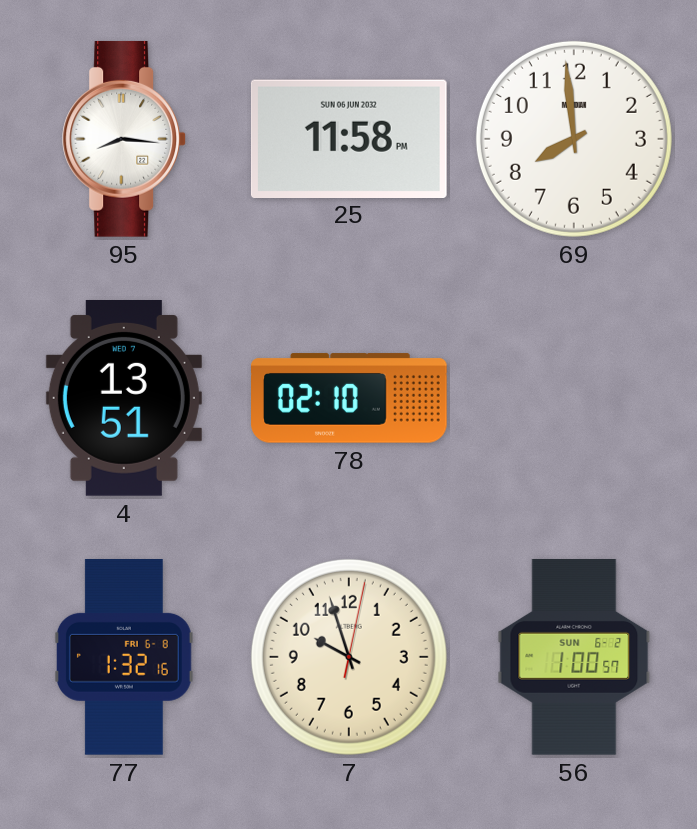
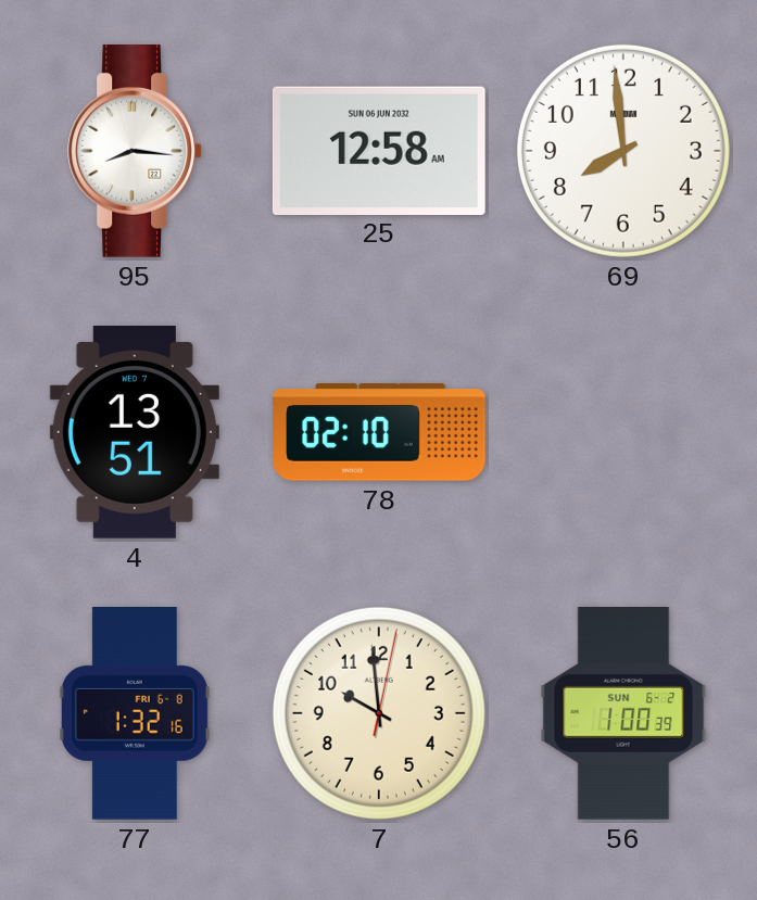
25: 11:58 -> 12:58 (379, 150)
7: 9:57 -> 9:59 (379, 713)
56: 1:00:57 -> 1:00:39 (623, 714)
